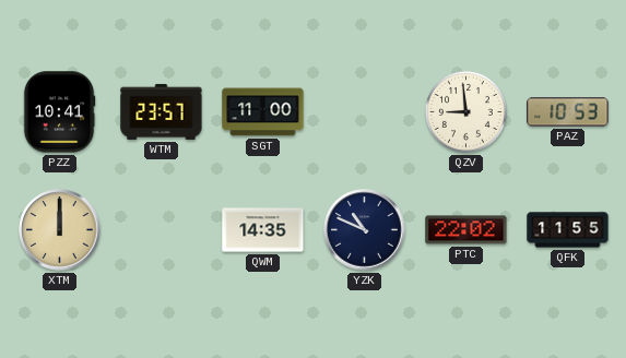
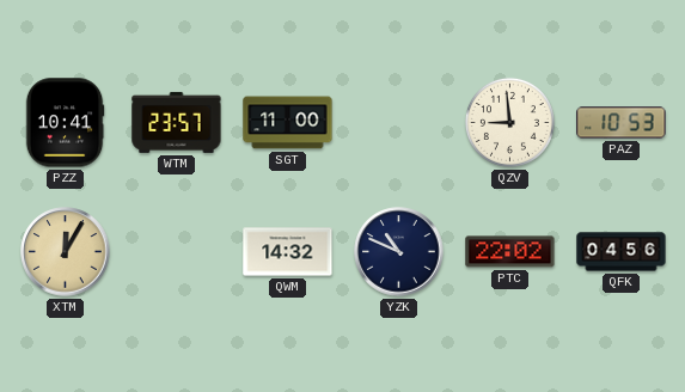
XTM: 12:00 -> 12:05 (66, 252)
QWM: 14:35 -> 14:32 (288, 252)
QFK: 11:55 -> 04:56 (622, 252)
